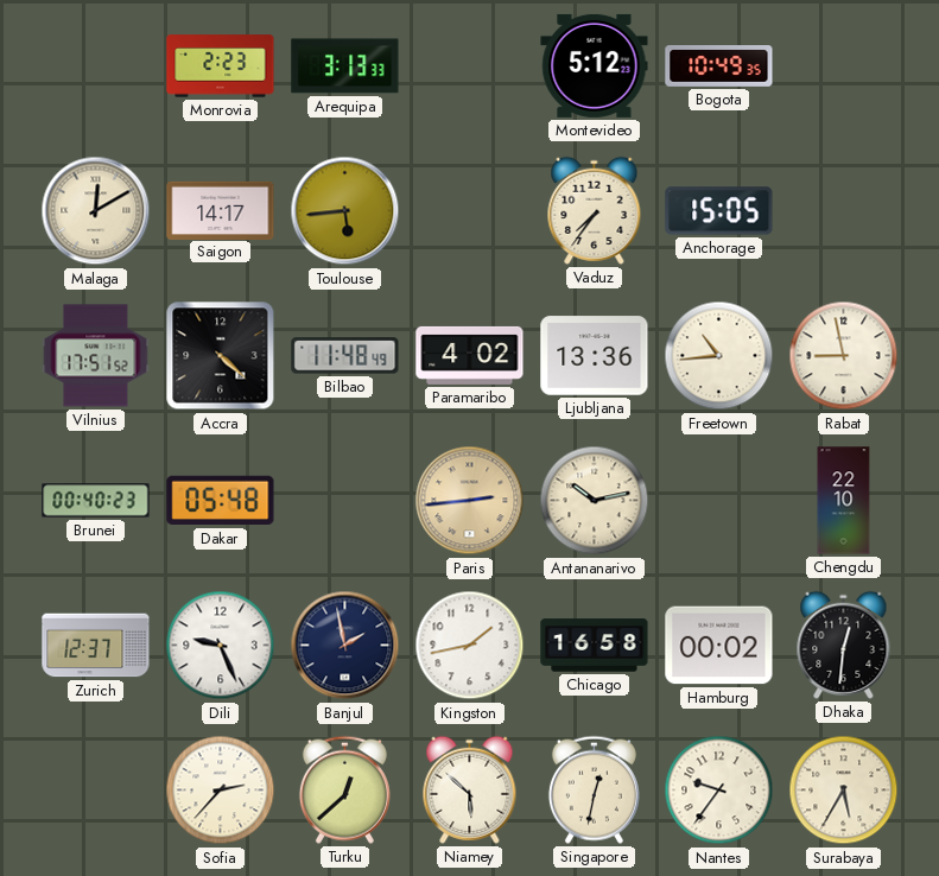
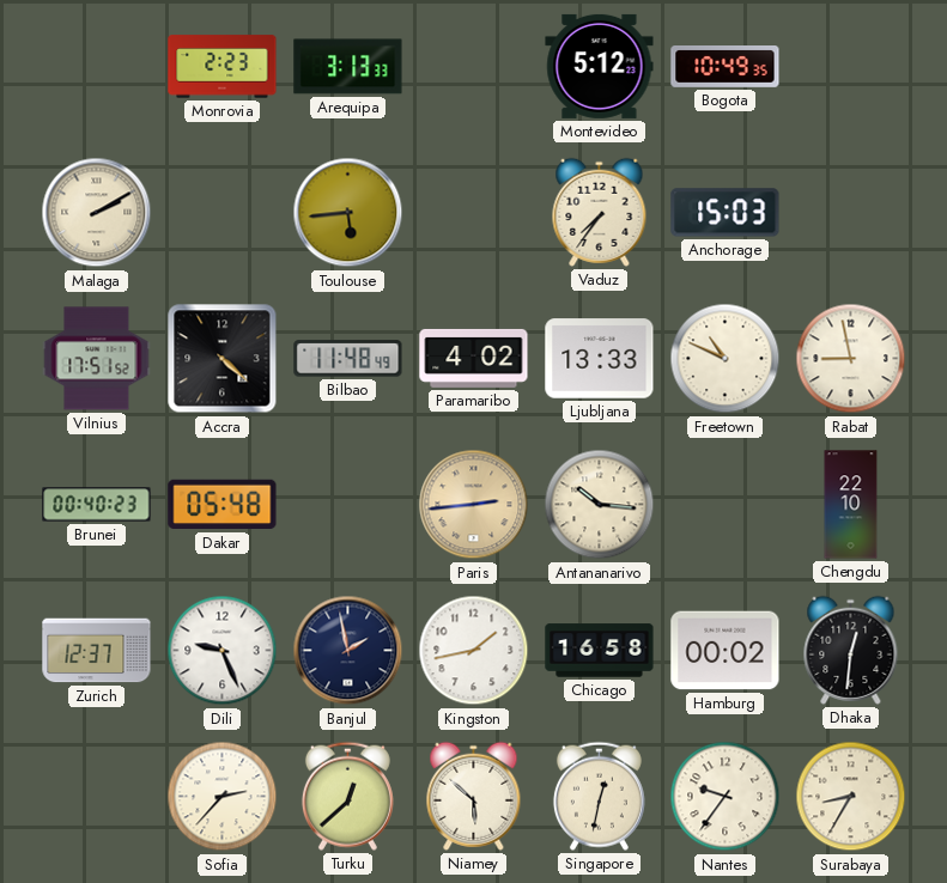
Malaga: 12:10 -> 2:10 (97, 213)
Saigon: 14:17 -> none (221, 210)
Anchorage: 15:05 -> 15:03 (726, 213)
Ljubljana: 13:36 -> 13:33 (600, 359)
Freetown: 10:44 -> 10:49 (726, 359)
Antananarivo: 10:13 -> 10:16 (600, 505)
Surabaya: 5:35 -> 8:35 (851, 797)
